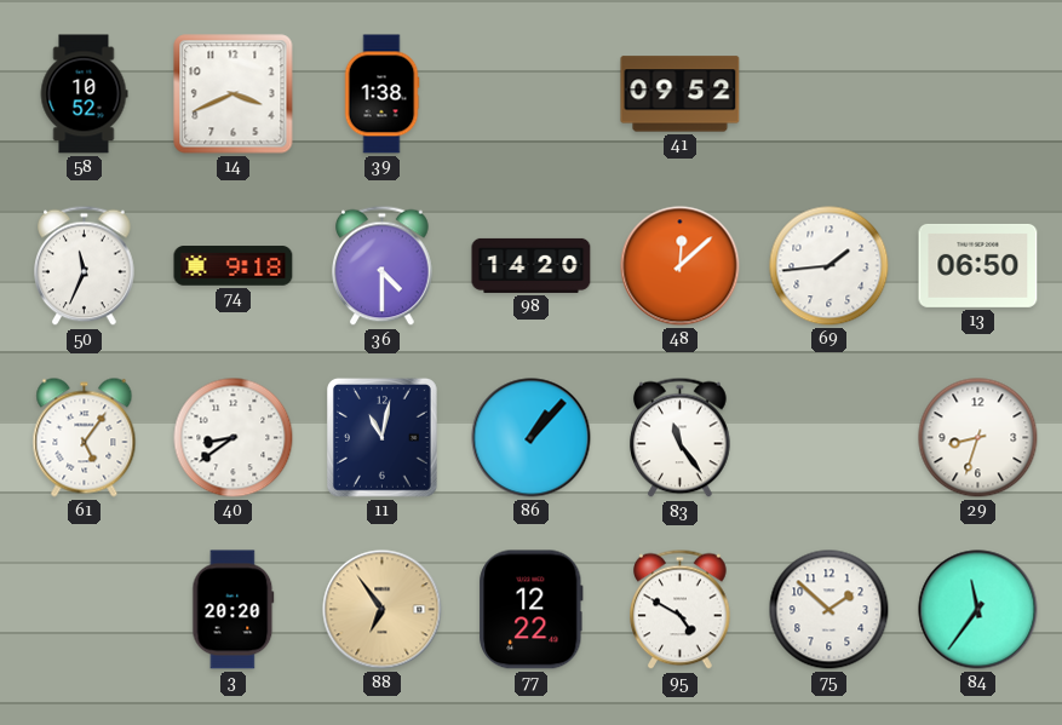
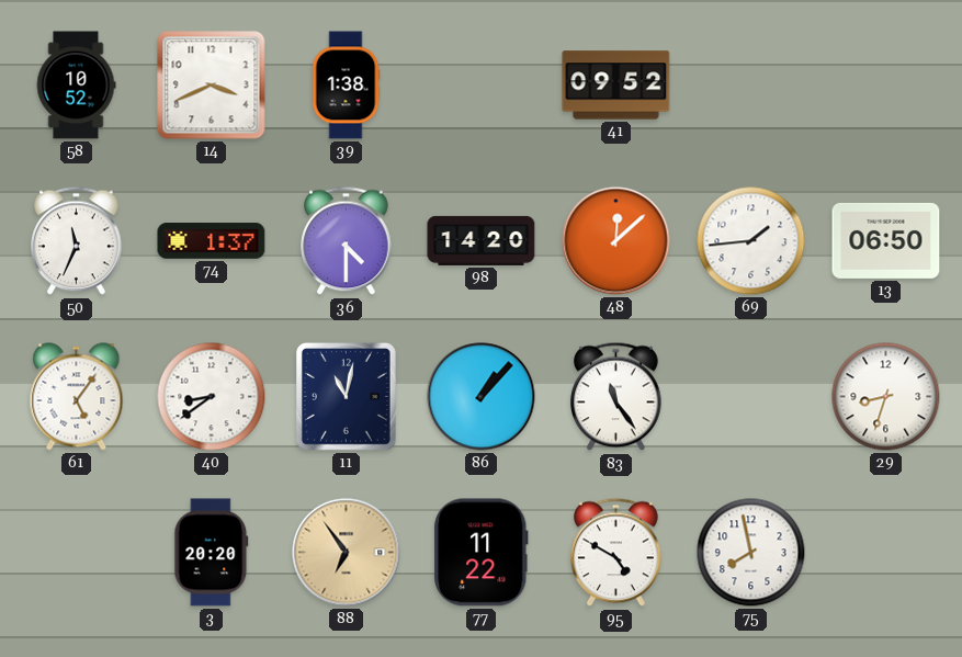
74: 9:18 -> 1:37 (212, 241)
77: 12:22 -> 11:22 (482, 553)
75: 1:52 -> 7:58 (751, 553)
84: 11:36 -> none (978, 610)
